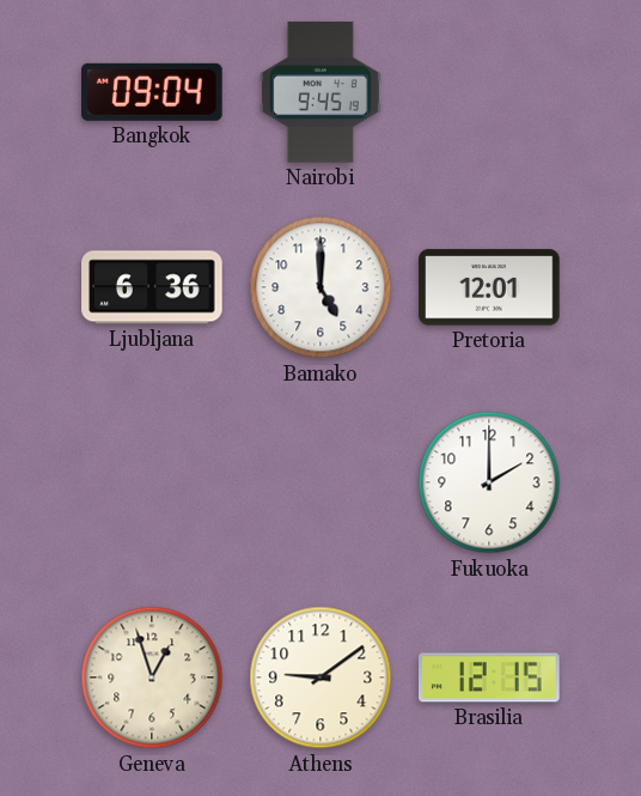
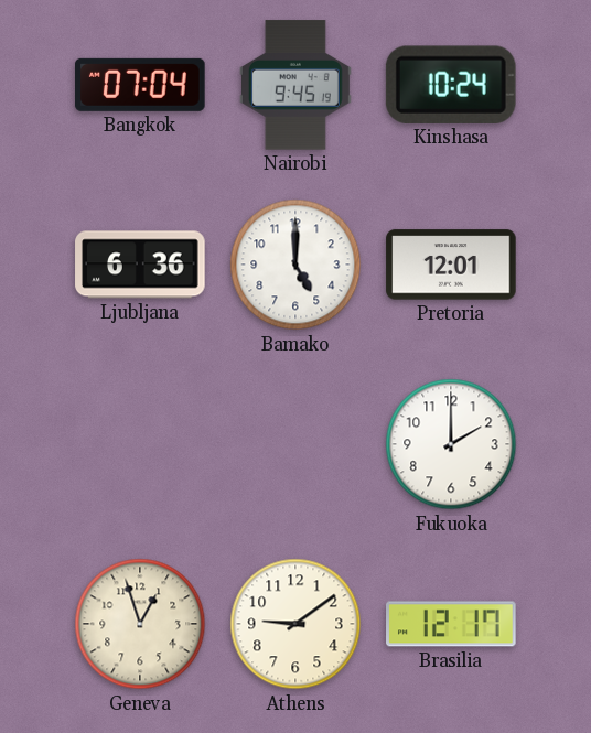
Bangkok: 09:04 -> 07:04 (141, 85)
Kinshasa: none -> 10:24 (451, 85)
Brasilia: 12:15 -> 12:17 (451, 624)
